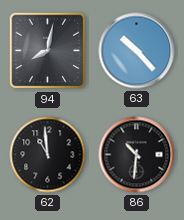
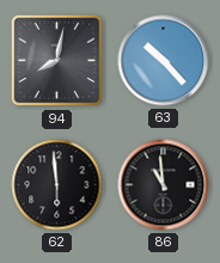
62: 10:59 -> 5:59 (57, 185)
86: 10:31 -> 10:59 (164, 185)
